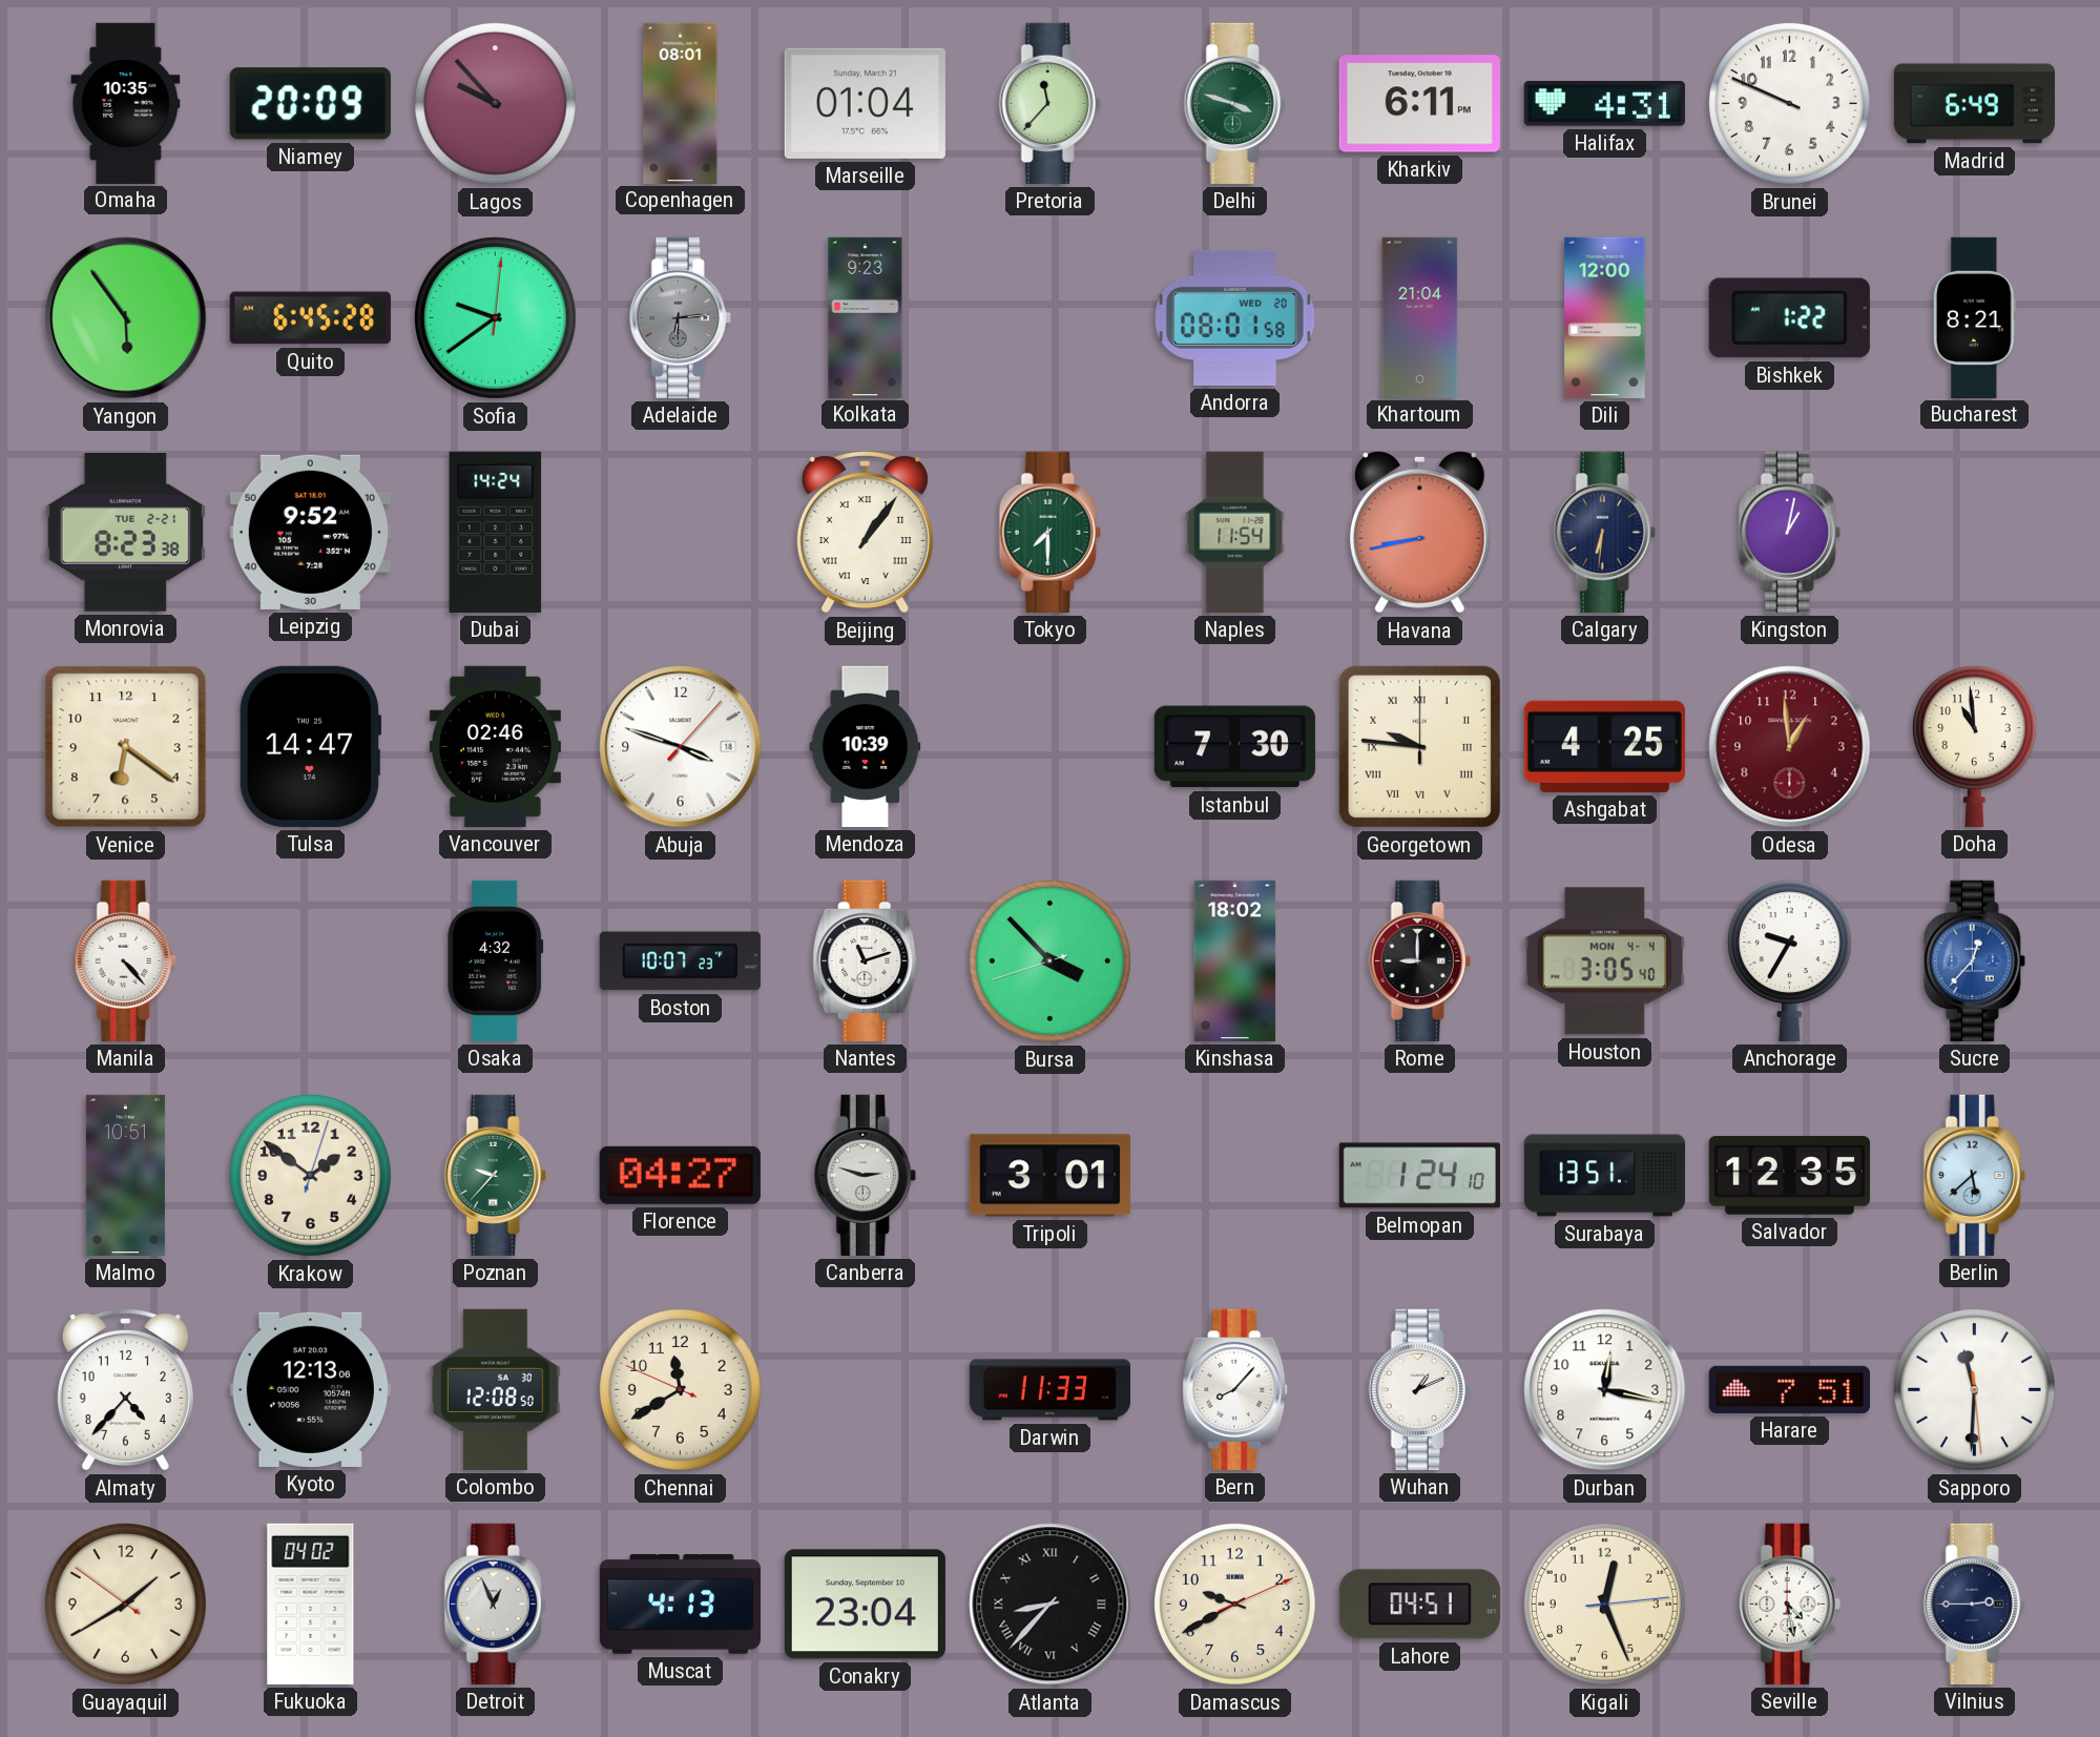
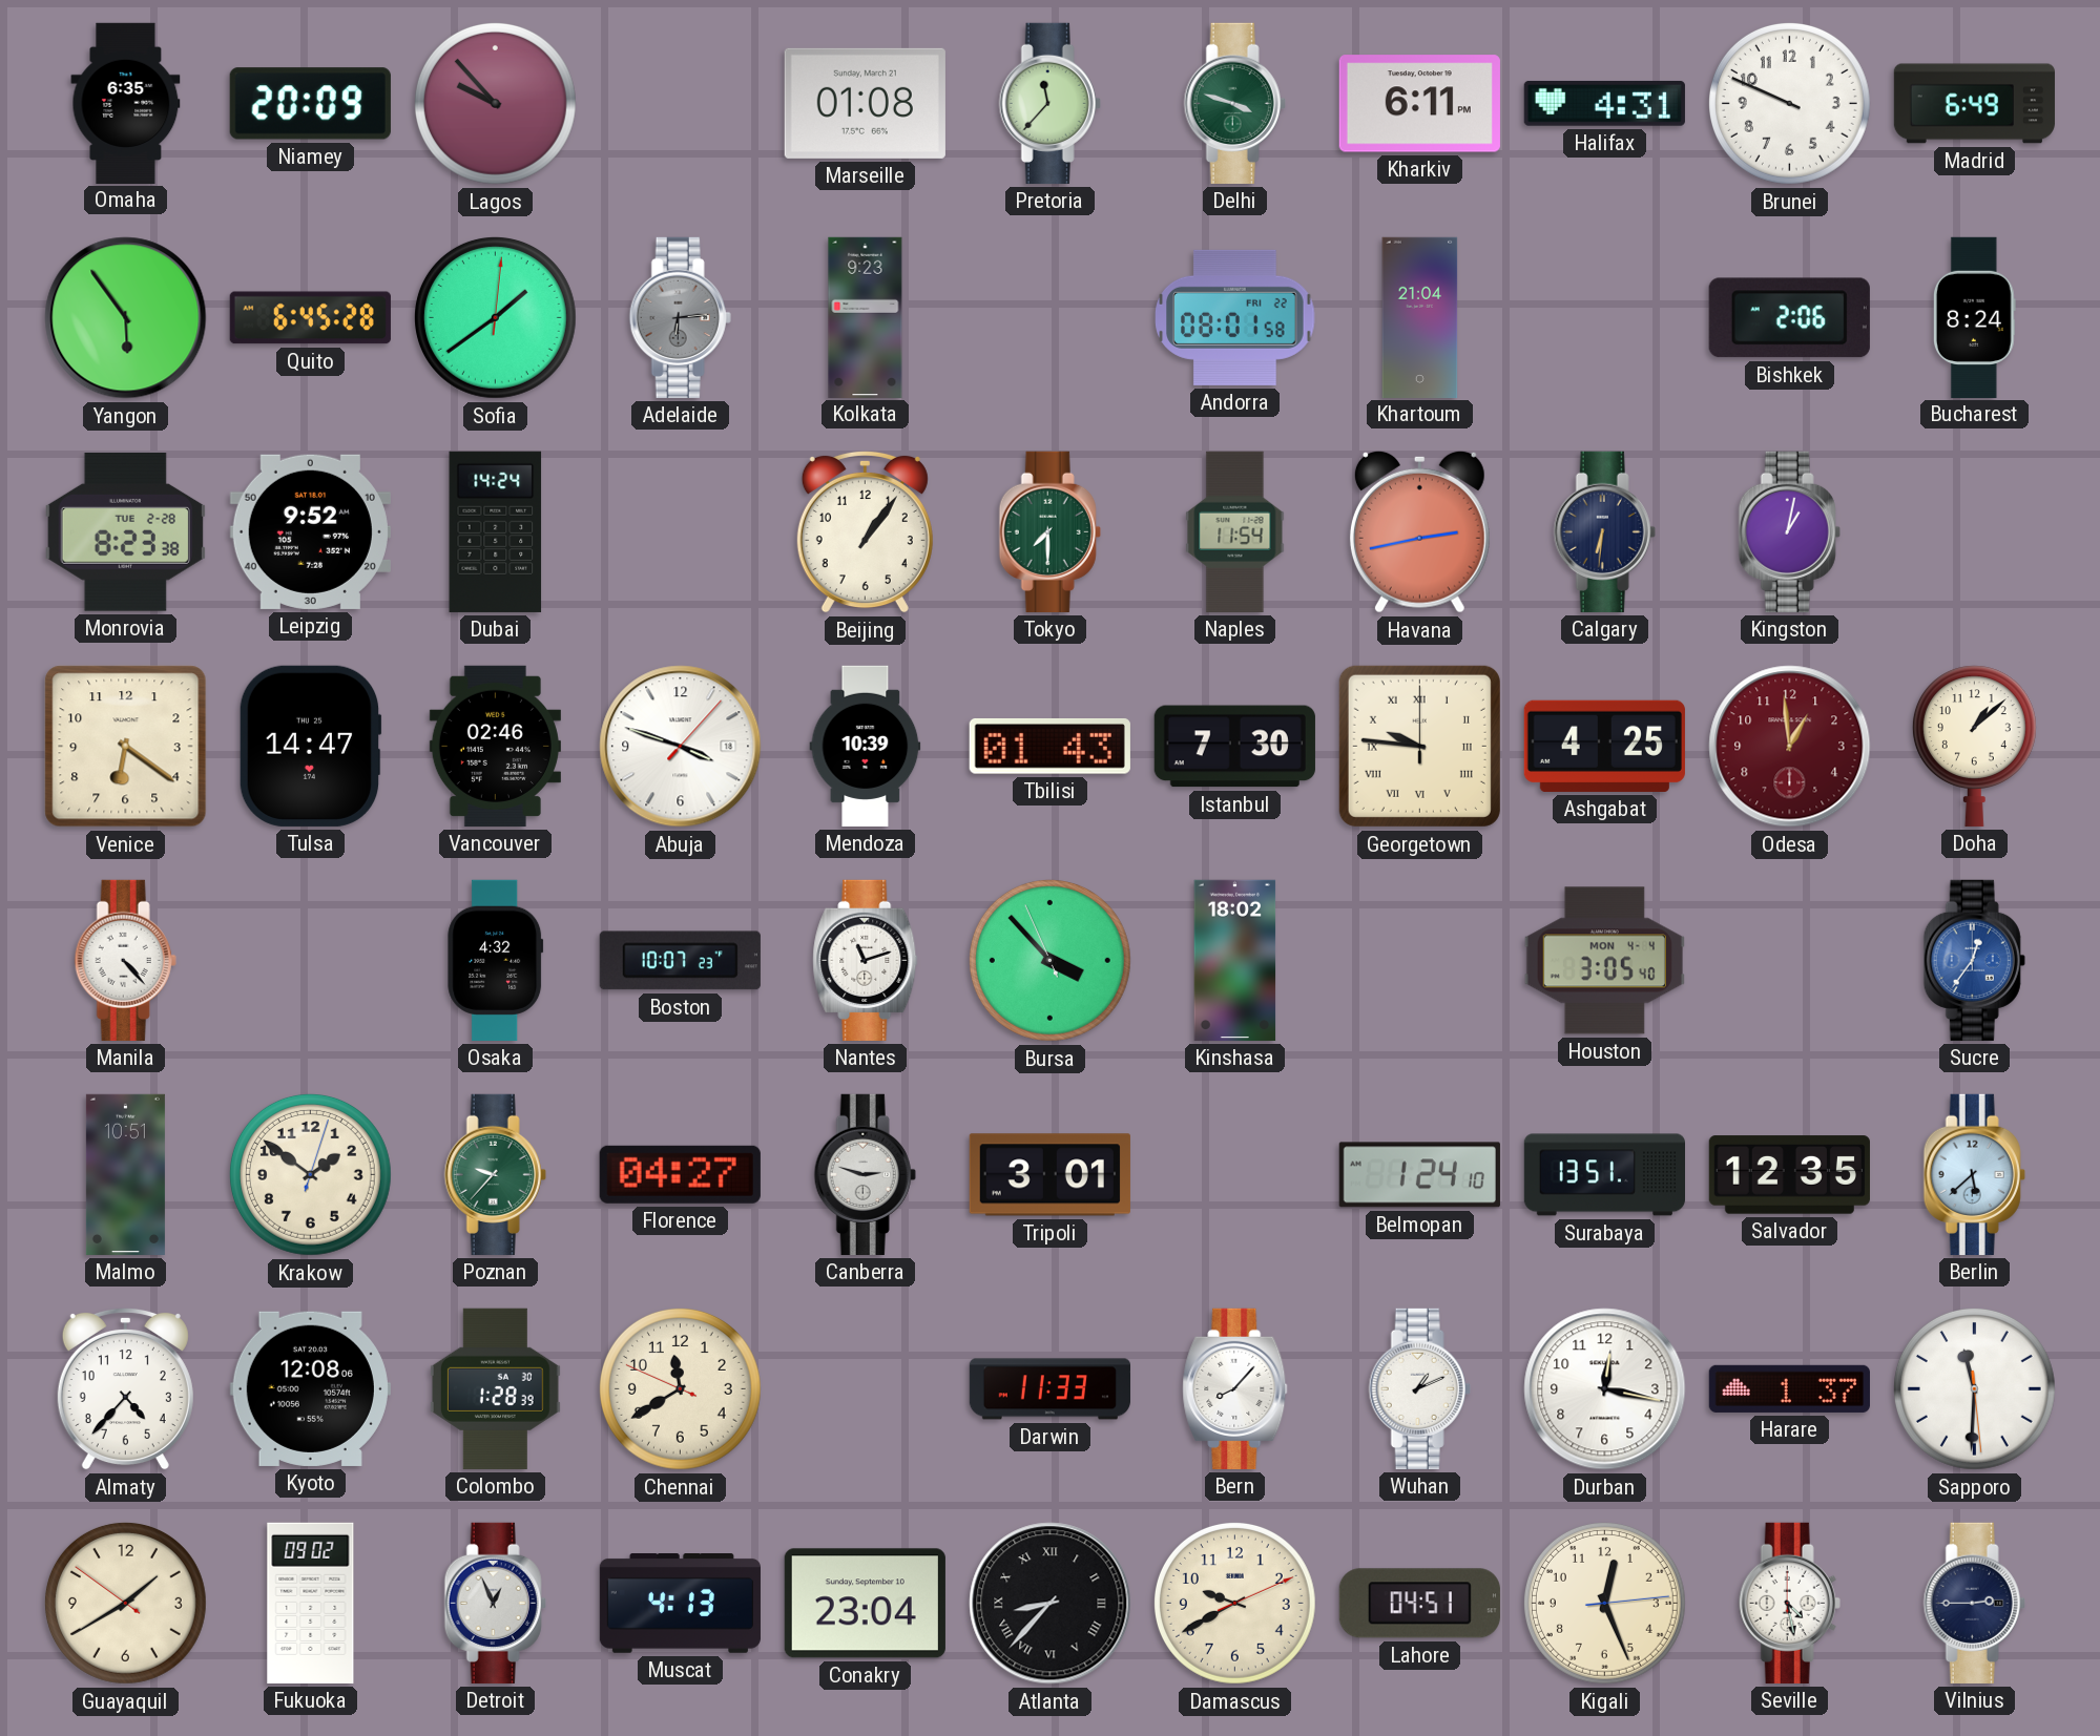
Omaha: 10:35 -> 6:35 (126, 103)
Copenhagen: 08:01 -> none (681, 103)
Marseille: 01:04 -> 01:08 (865, 103)
Sofia: 9:39 -> 1:39 (495, 317)
Andorra date: WED 20 -> FRI 22 (1235, 317)
Dili: 12:00 -> none (1605, 317)
Bishkek: 1:22 -> 2:06 (1789, 318)
Bucharest: 8:21 -> 8:24 (1974, 317)
Monrovia date: TUE 2-21 -> TUE 2-28 (125, 532)
Beijing numerals: Roman -> Arabic (865, 531)
Havana: 8:43 -> 2:43 (1419, 531)
Tbilisi: none -> 01:43 (1049, 746)
Doha: 10:59 -> 1:08 (1974, 746)
Bursa: 3:52:42 -> 3:52:56 (1049, 960)
Rome: 9:00 -> none (1419, 960)
Anchorage: 9:35 -> none (1789, 960)
Sucre: 12:37 -> 12:36 (1974, 960)
Kyoto: 12:13 -> 12:08 (310, 1388)
Colombo: 12:08 -> 1:28 (495, 1388)
Harare: 7:51 -> 1:37 (1789, 1388)
Fukuoka: 04:02 -> 09:02 (311, 1603)
